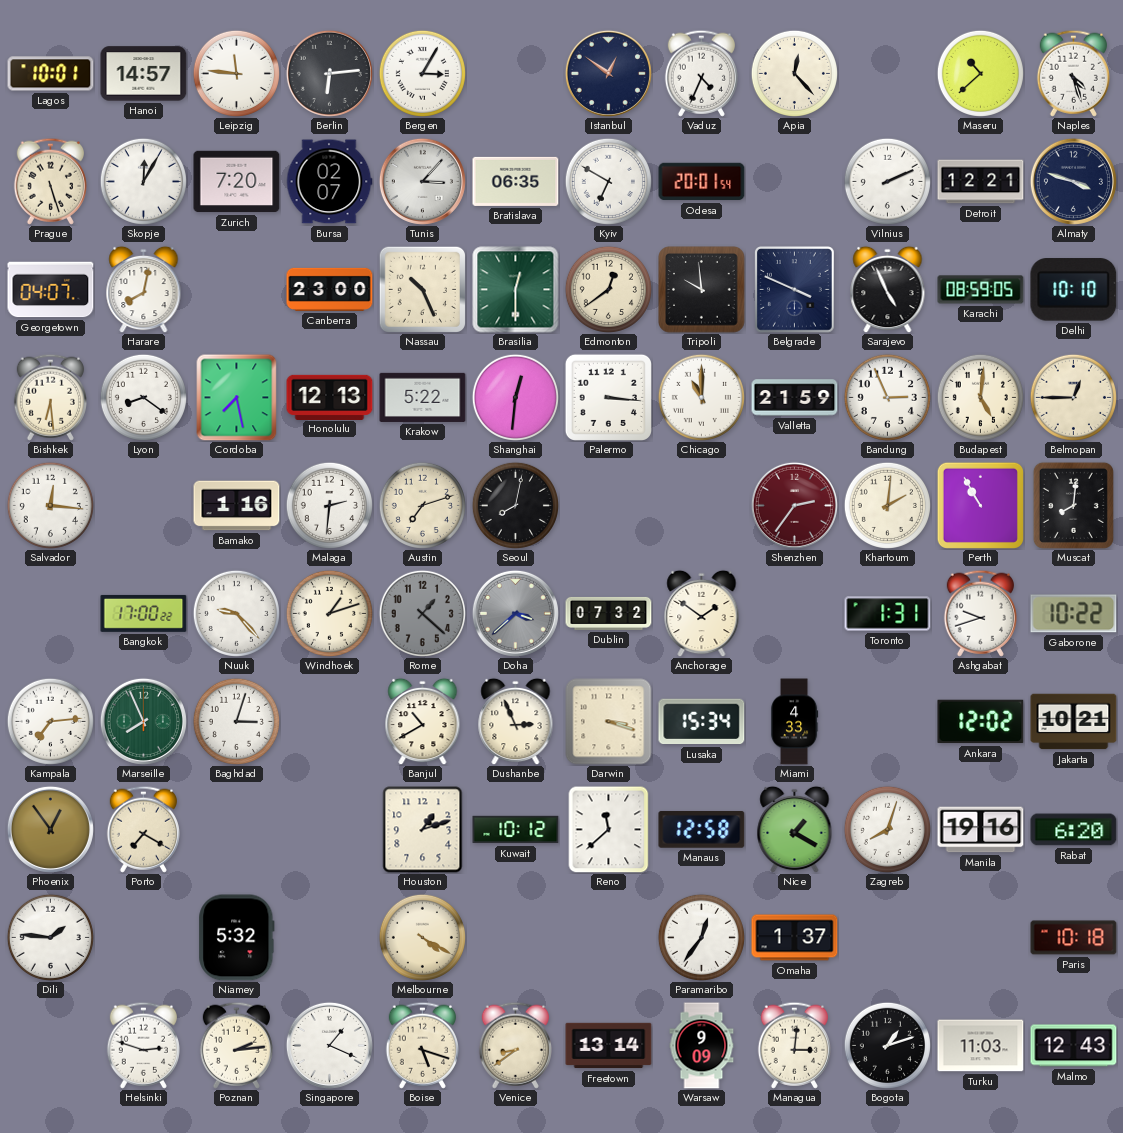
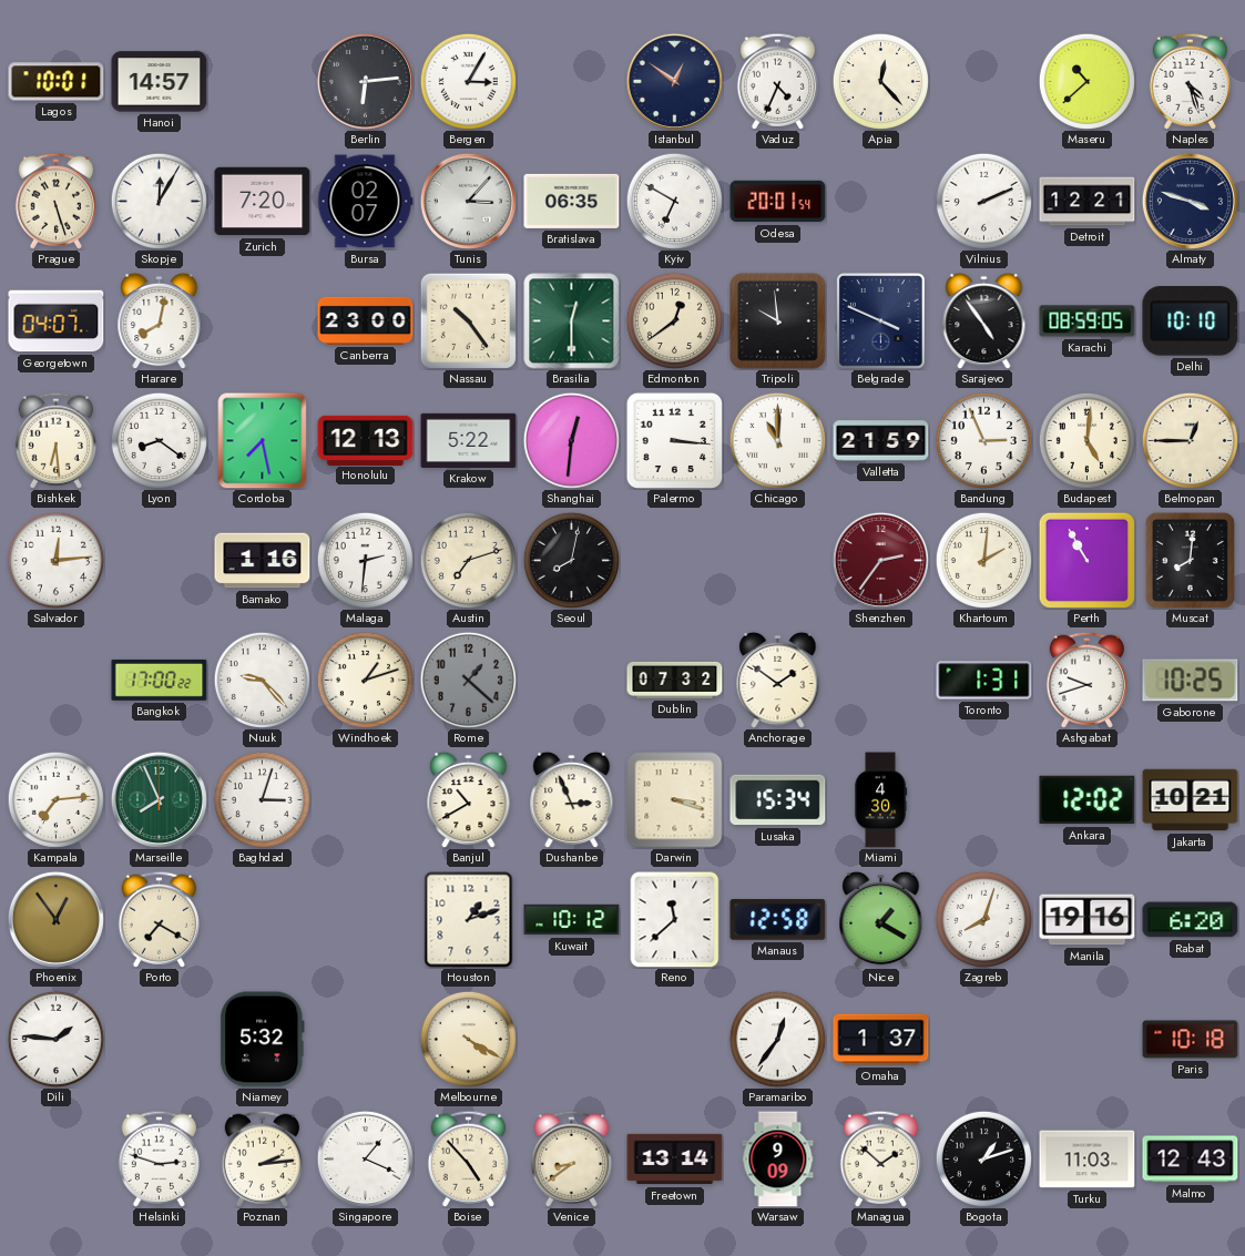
Leipzig: 11:46 -> none (236, 73)
Nassau: 10:26 -> 10:24 (468, 320)
Sarajevo: 4:56 -> 4:54 (984, 320)
Salvador: 12:16 -> 12:14 (55, 560)
Doha: 3:38 -> none (515, 613)
Gaborone: 10:22 -> 10:25 (1191, 681)
Miami: 4:33 -> 4:30 (880, 800)
Boise: 5:18 -> 4:53 (468, 1158)
Managua: 3:01 -> 1:52 (880, 1158)
